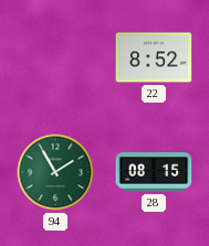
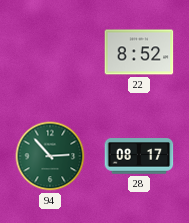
94: 1:55 -> 2:53 (50, 156)
28: 08:15 -> 08:17 (139, 156)
